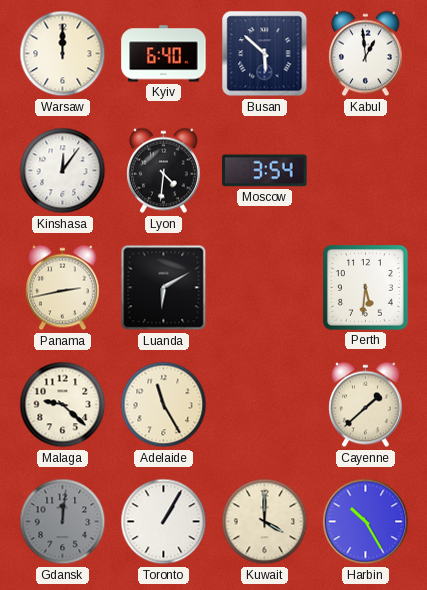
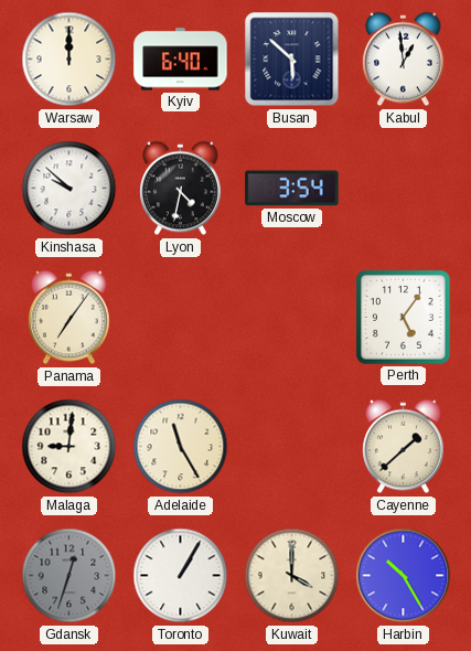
Kinshasa: 12:06 -> 9:52 (69, 189)
Lyon: 4:31 -> 4:32 (181, 189)
Panama: 2:43 -> 7:06 (69, 318)
Luanda: 6:10 -> none (164, 288)
Perth: 5:31 -> 5:06 (404, 318)
Malaga: 9:22 -> 9:01 (69, 447)
Gdansk: 12:01 -> 12:33 (69, 576)
